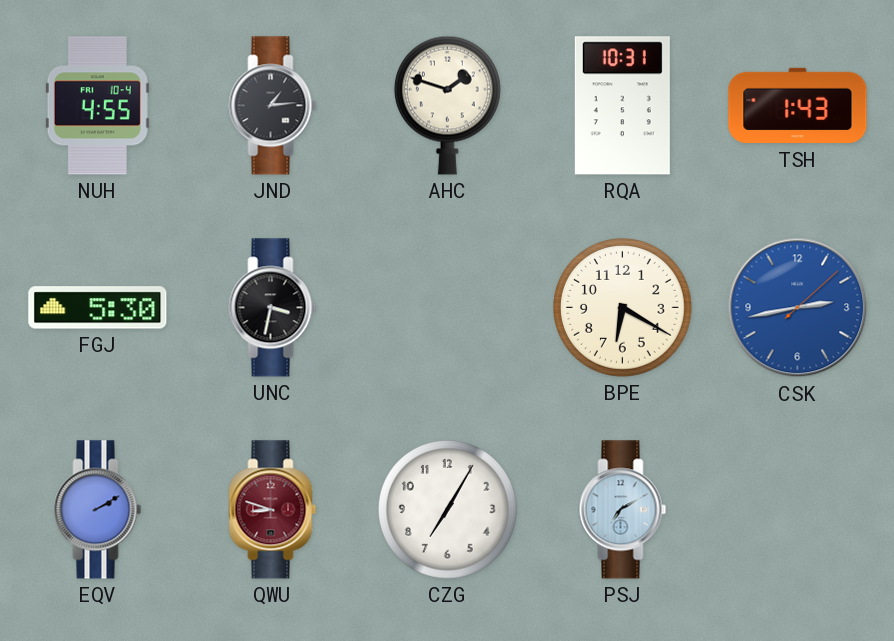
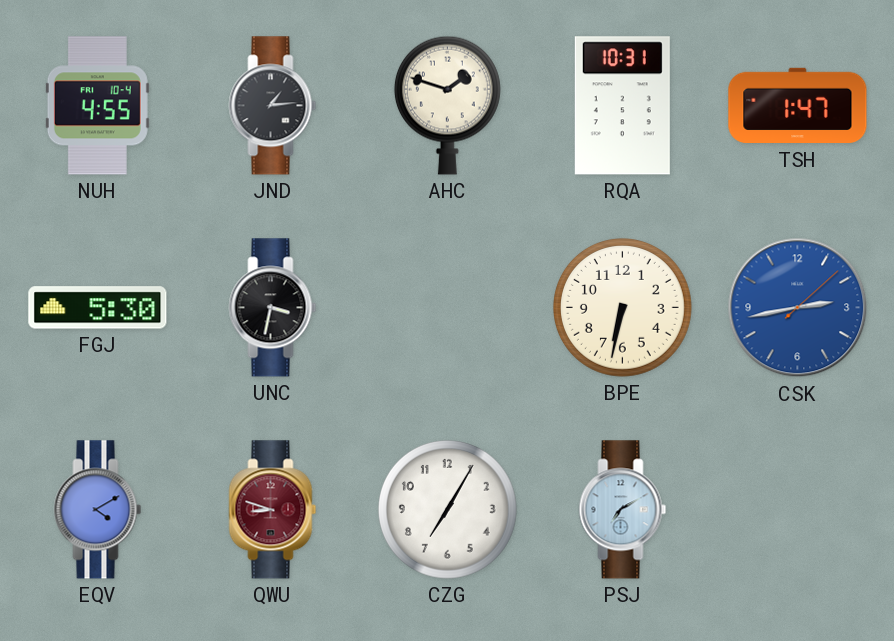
TSH: 1:43 -> 1:47 (798, 106)
BPE: 6:20 -> 6:32 (622, 307)
EQV: 2:10 -> 4:10 (98, 510)
